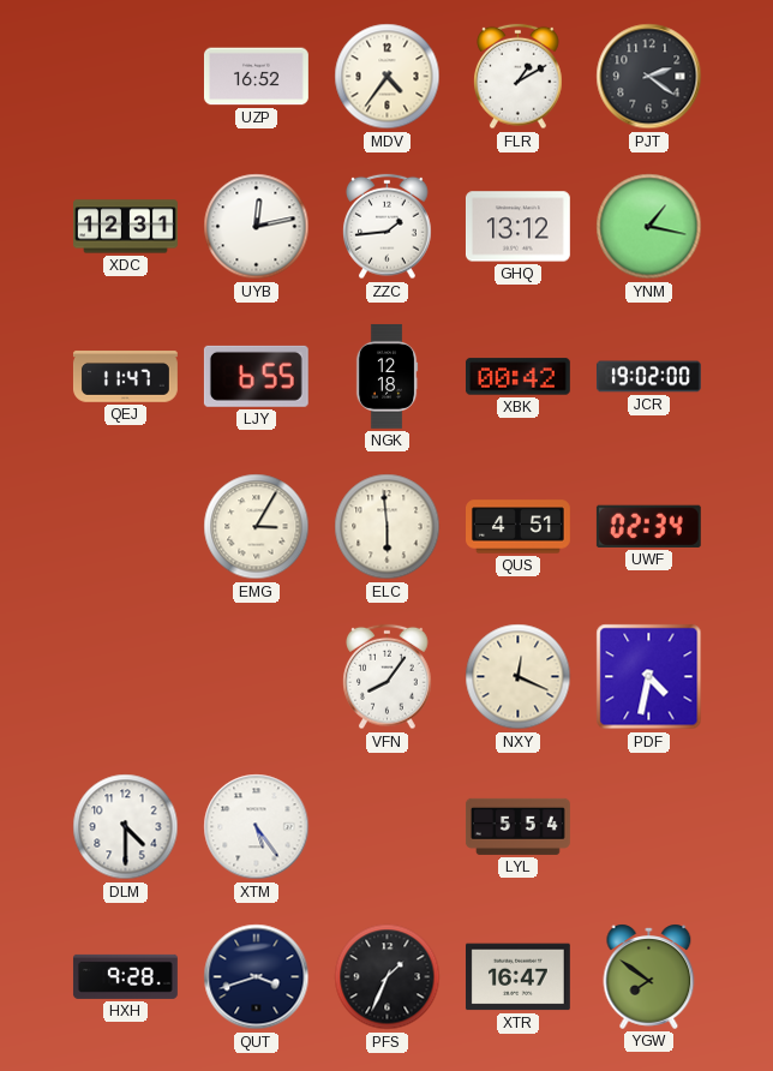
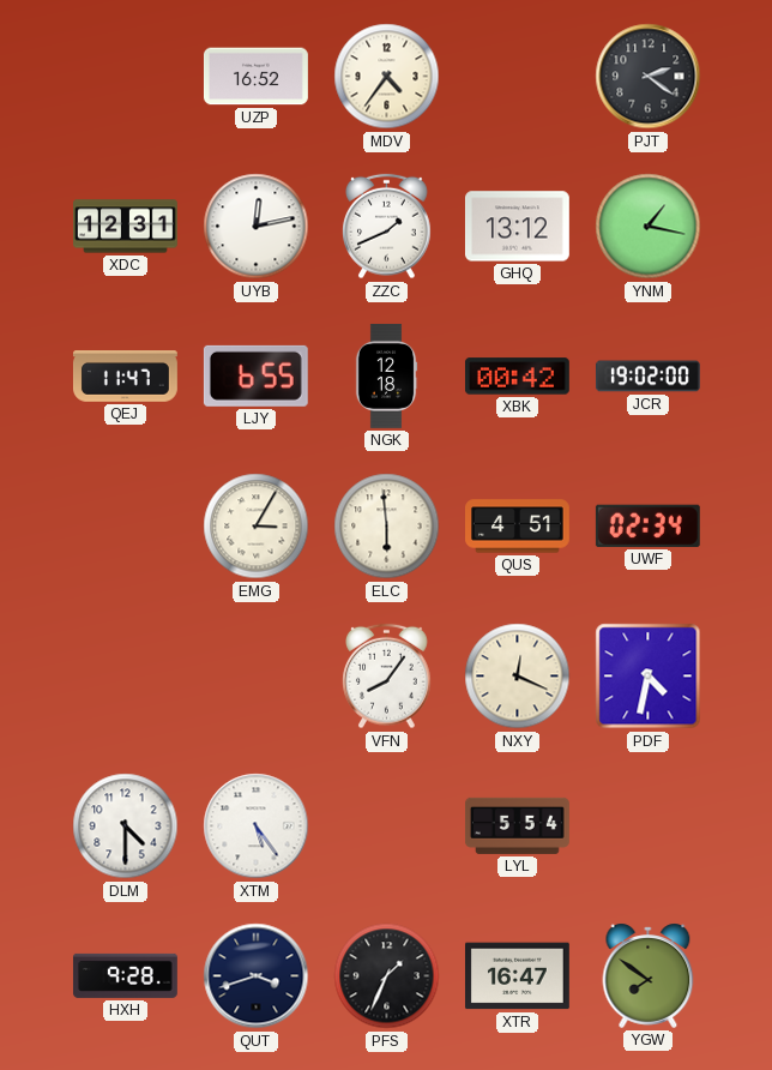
FLR: 1:10 -> none (519, 77)
ZZC: 1:44 -> 1:41 (387, 227)
